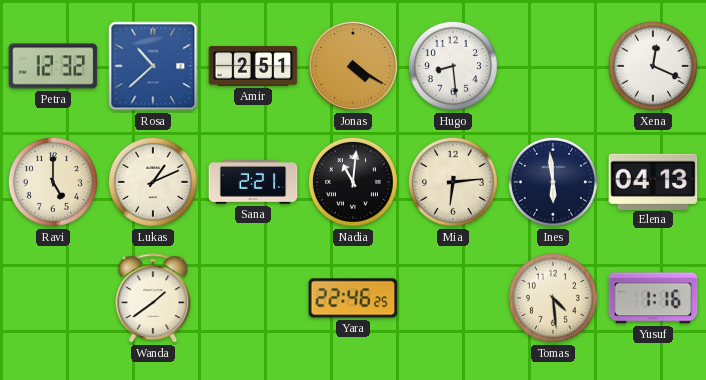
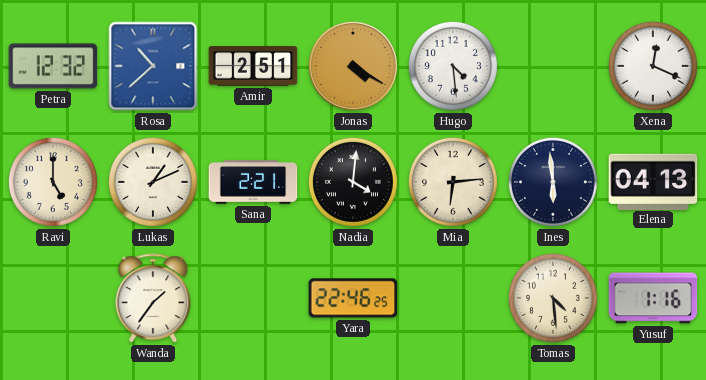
Hugo: 8:29 -> 4:29 (453, 66)
Nadia: 11:01 -> 4:01 (353, 182)
Wanda: 1:39 -> 1:36 (153, 299)
